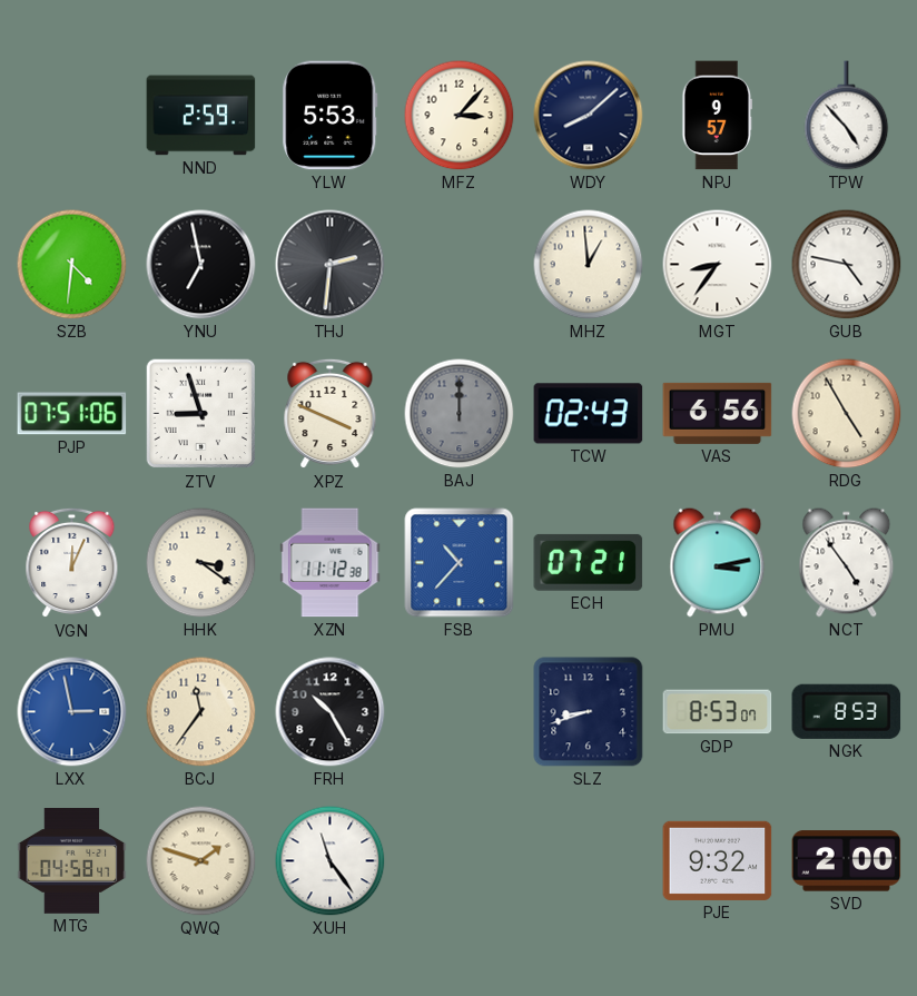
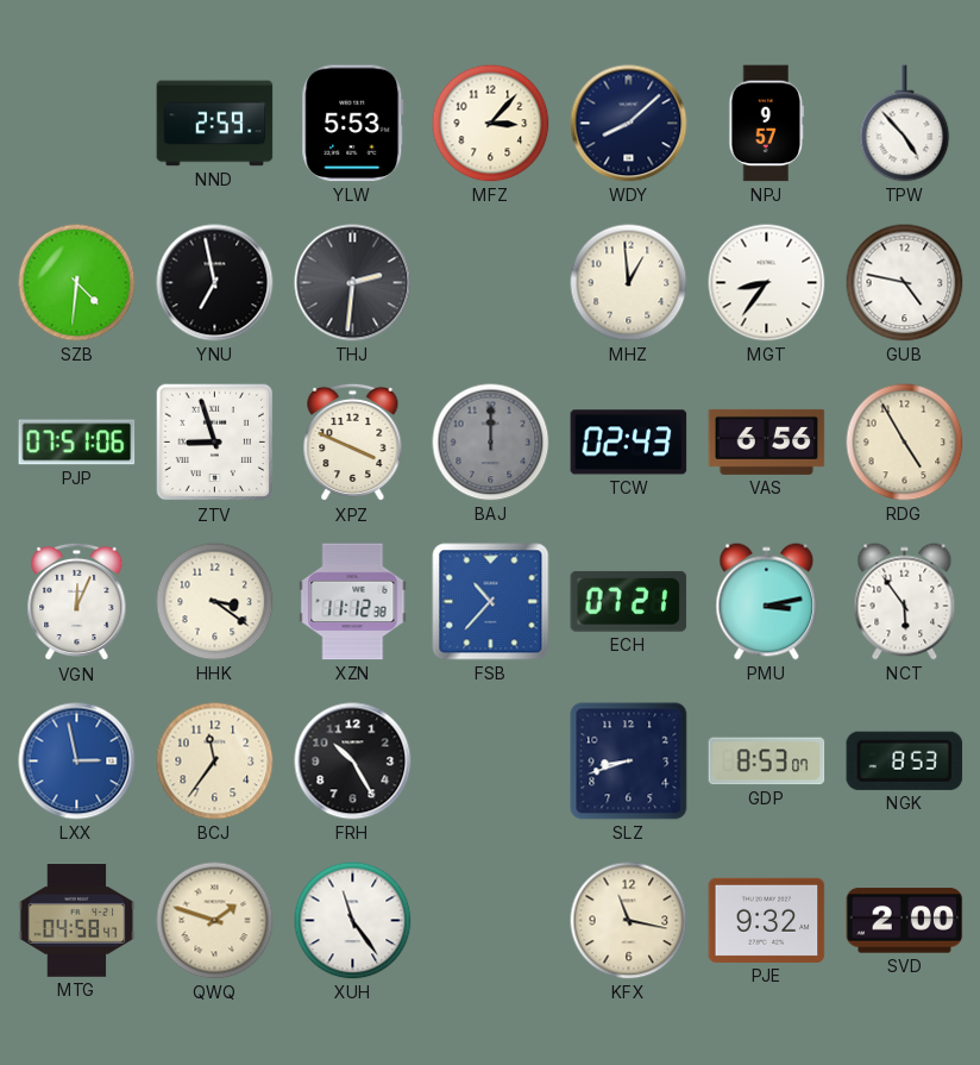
NCT: 4:54 -> 5:54 (905, 602)
KFX: none -> 11:17 (629, 921)
